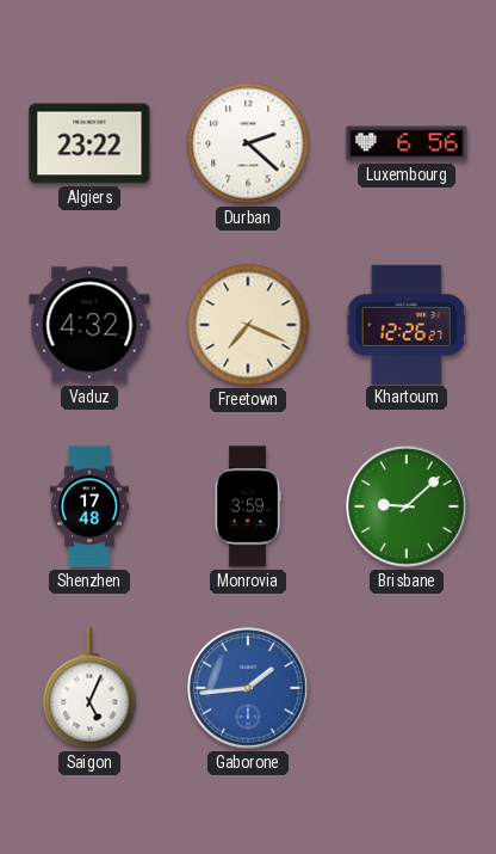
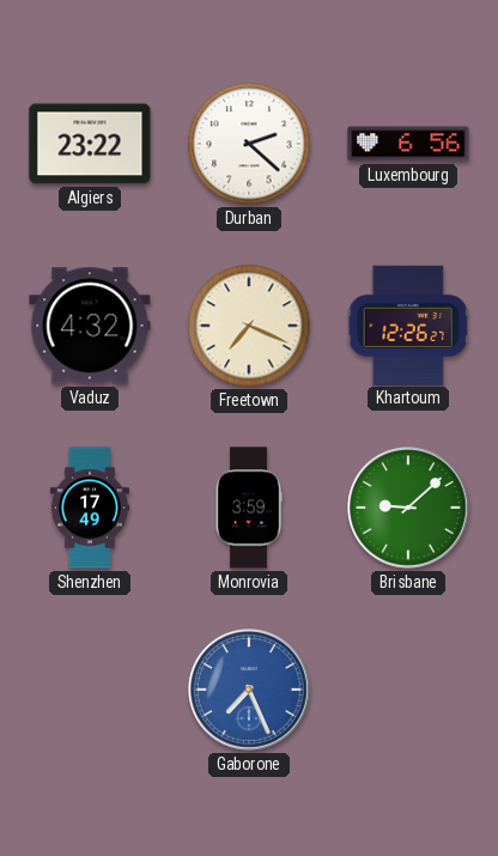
Shenzhen: 17:48 -> 17:49 (90, 508)
Saigon: 5:04 -> none (89, 688)
Gaborone: 1:44 -> 7:26 (249, 690)
